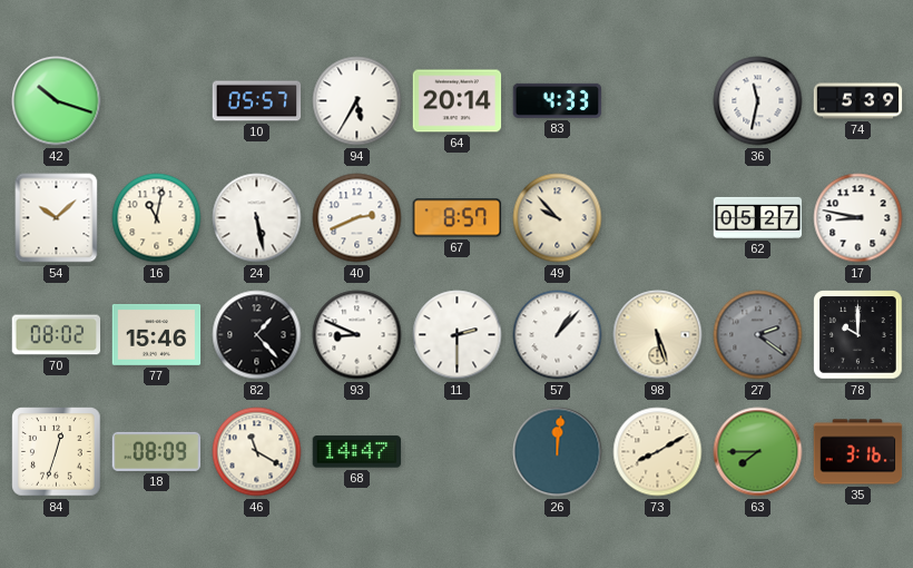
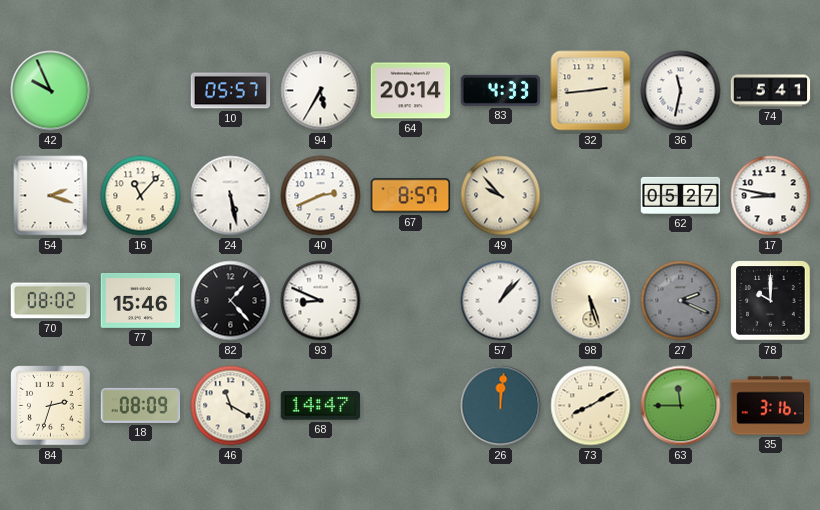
42: 10:18 -> 9:56 (51, 91)
32: none -> 2:44 (591, 91)
74: 5:39 -> 5:41 (771, 91)
54: 10:08 -> 2:18 (51, 196)
16: 11:02 -> 11:07 (141, 196)
11: 2:30 -> none (458, 335)
27: 2:21 -> 2:19 (681, 301)
84: 12:33 -> 2:33 (51, 406)
63: 7:45 -> 11:45 (681, 406)
